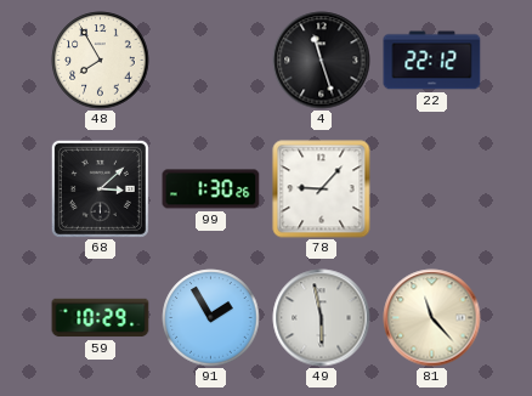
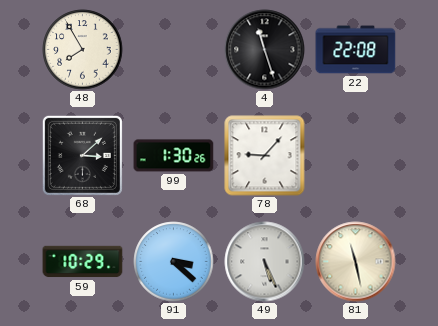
22: 22:12 -> 22:08 (356, 50)
91: 1:55 -> 3:22 (174, 262)
49: 5:58 -> 5:26 (265, 262)
81: 11:23 -> 11:28 (356, 262)
